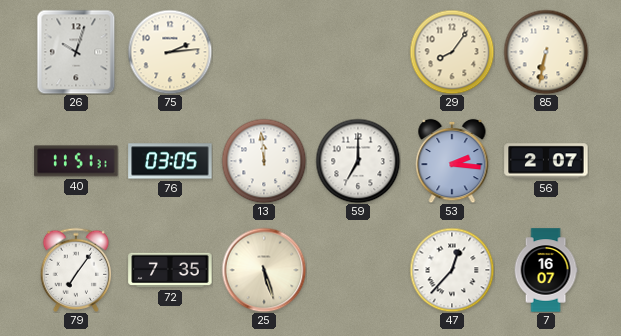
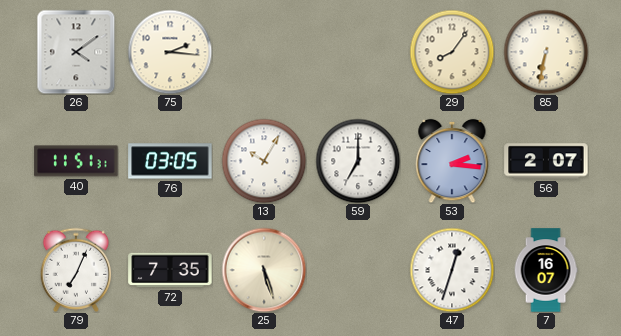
26: 10:03 -> 4:09 (76, 52)
75: 2:14 -> 2:16 (170, 52)
13: 11:59 -> 10:05 (264, 161)
79: 7:06 -> 7:04 (76, 269)
47: 12:37 -> 12:33 (452, 270)
